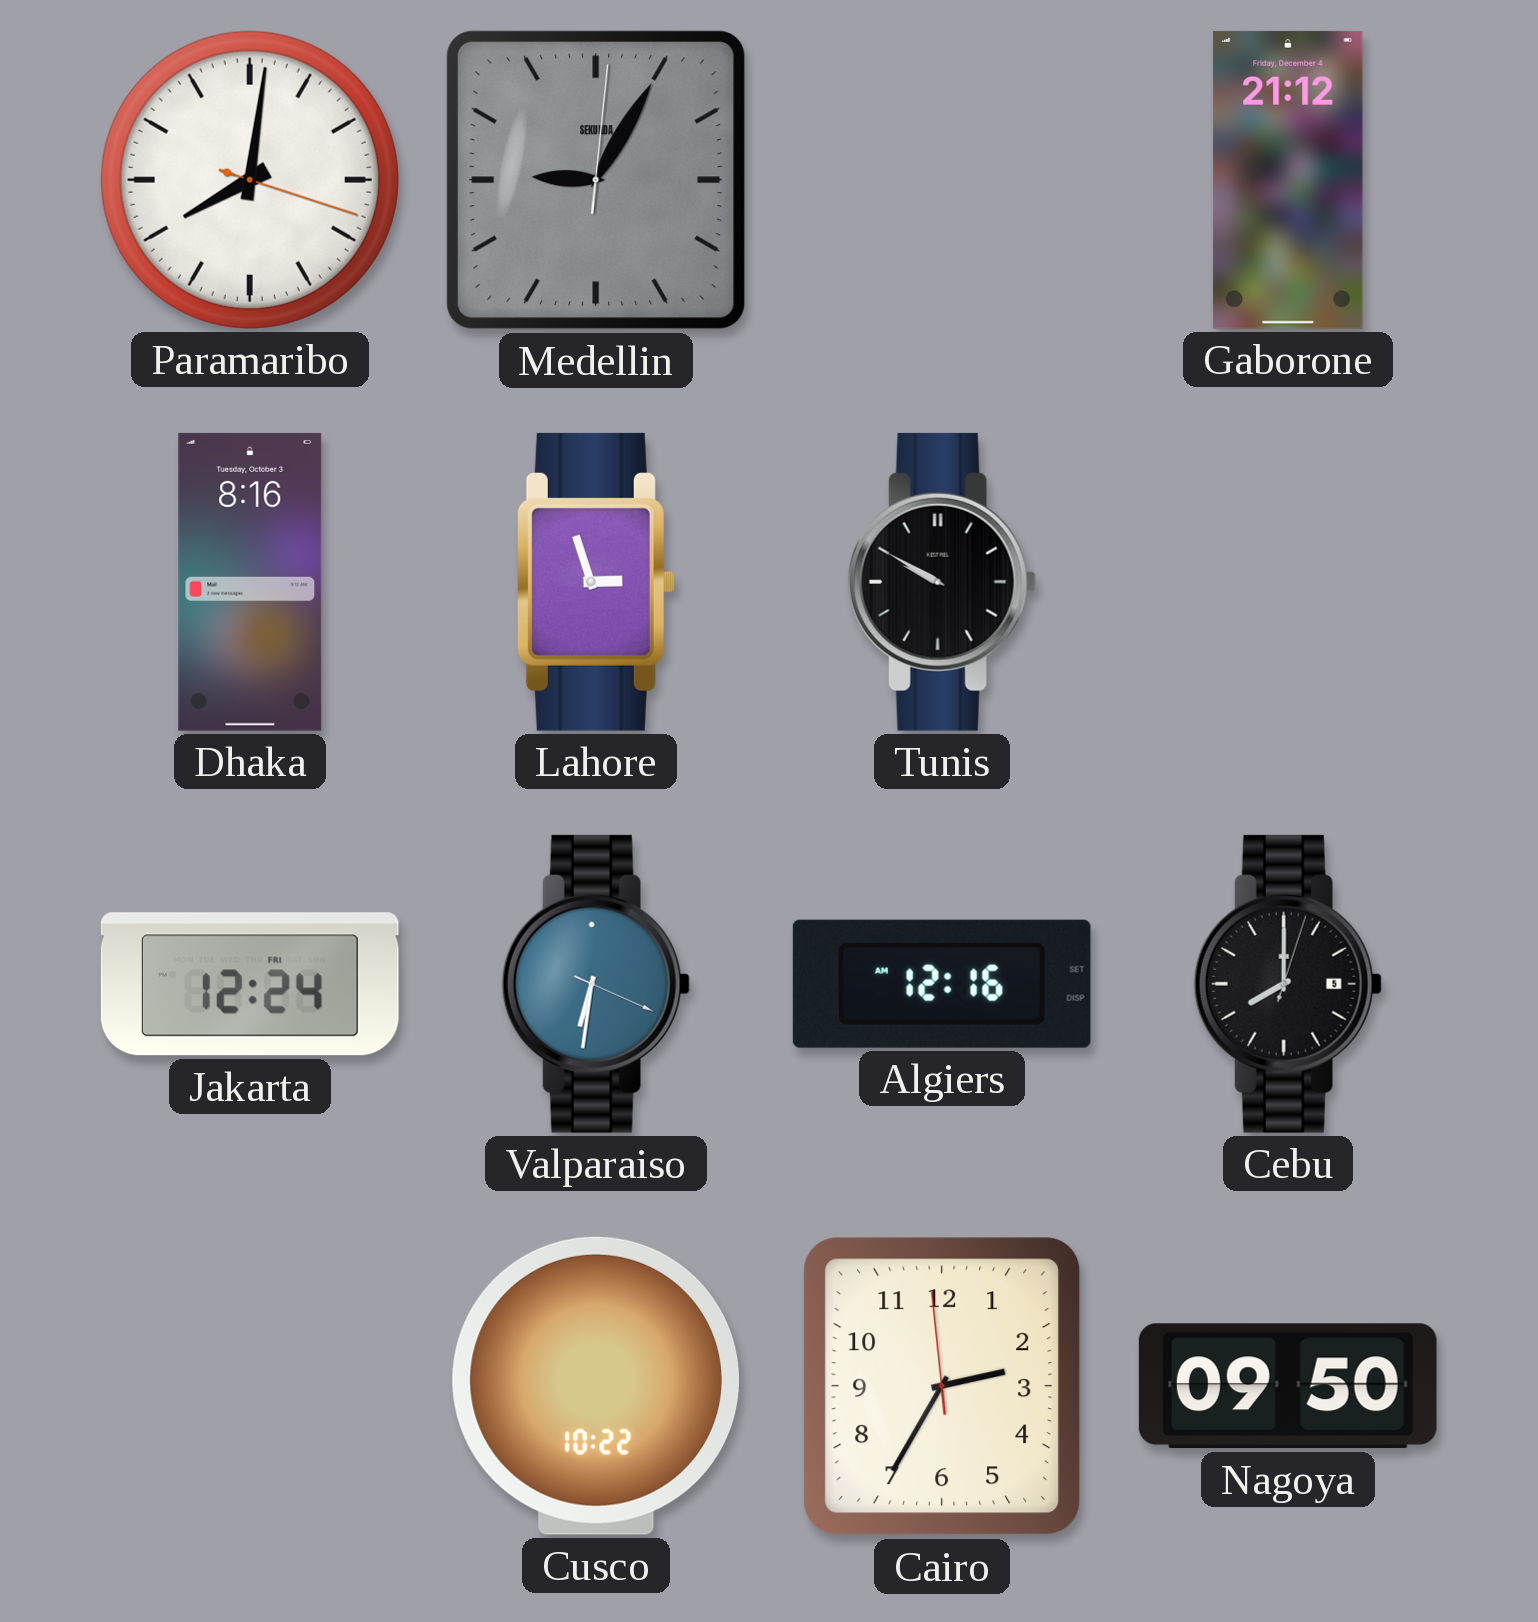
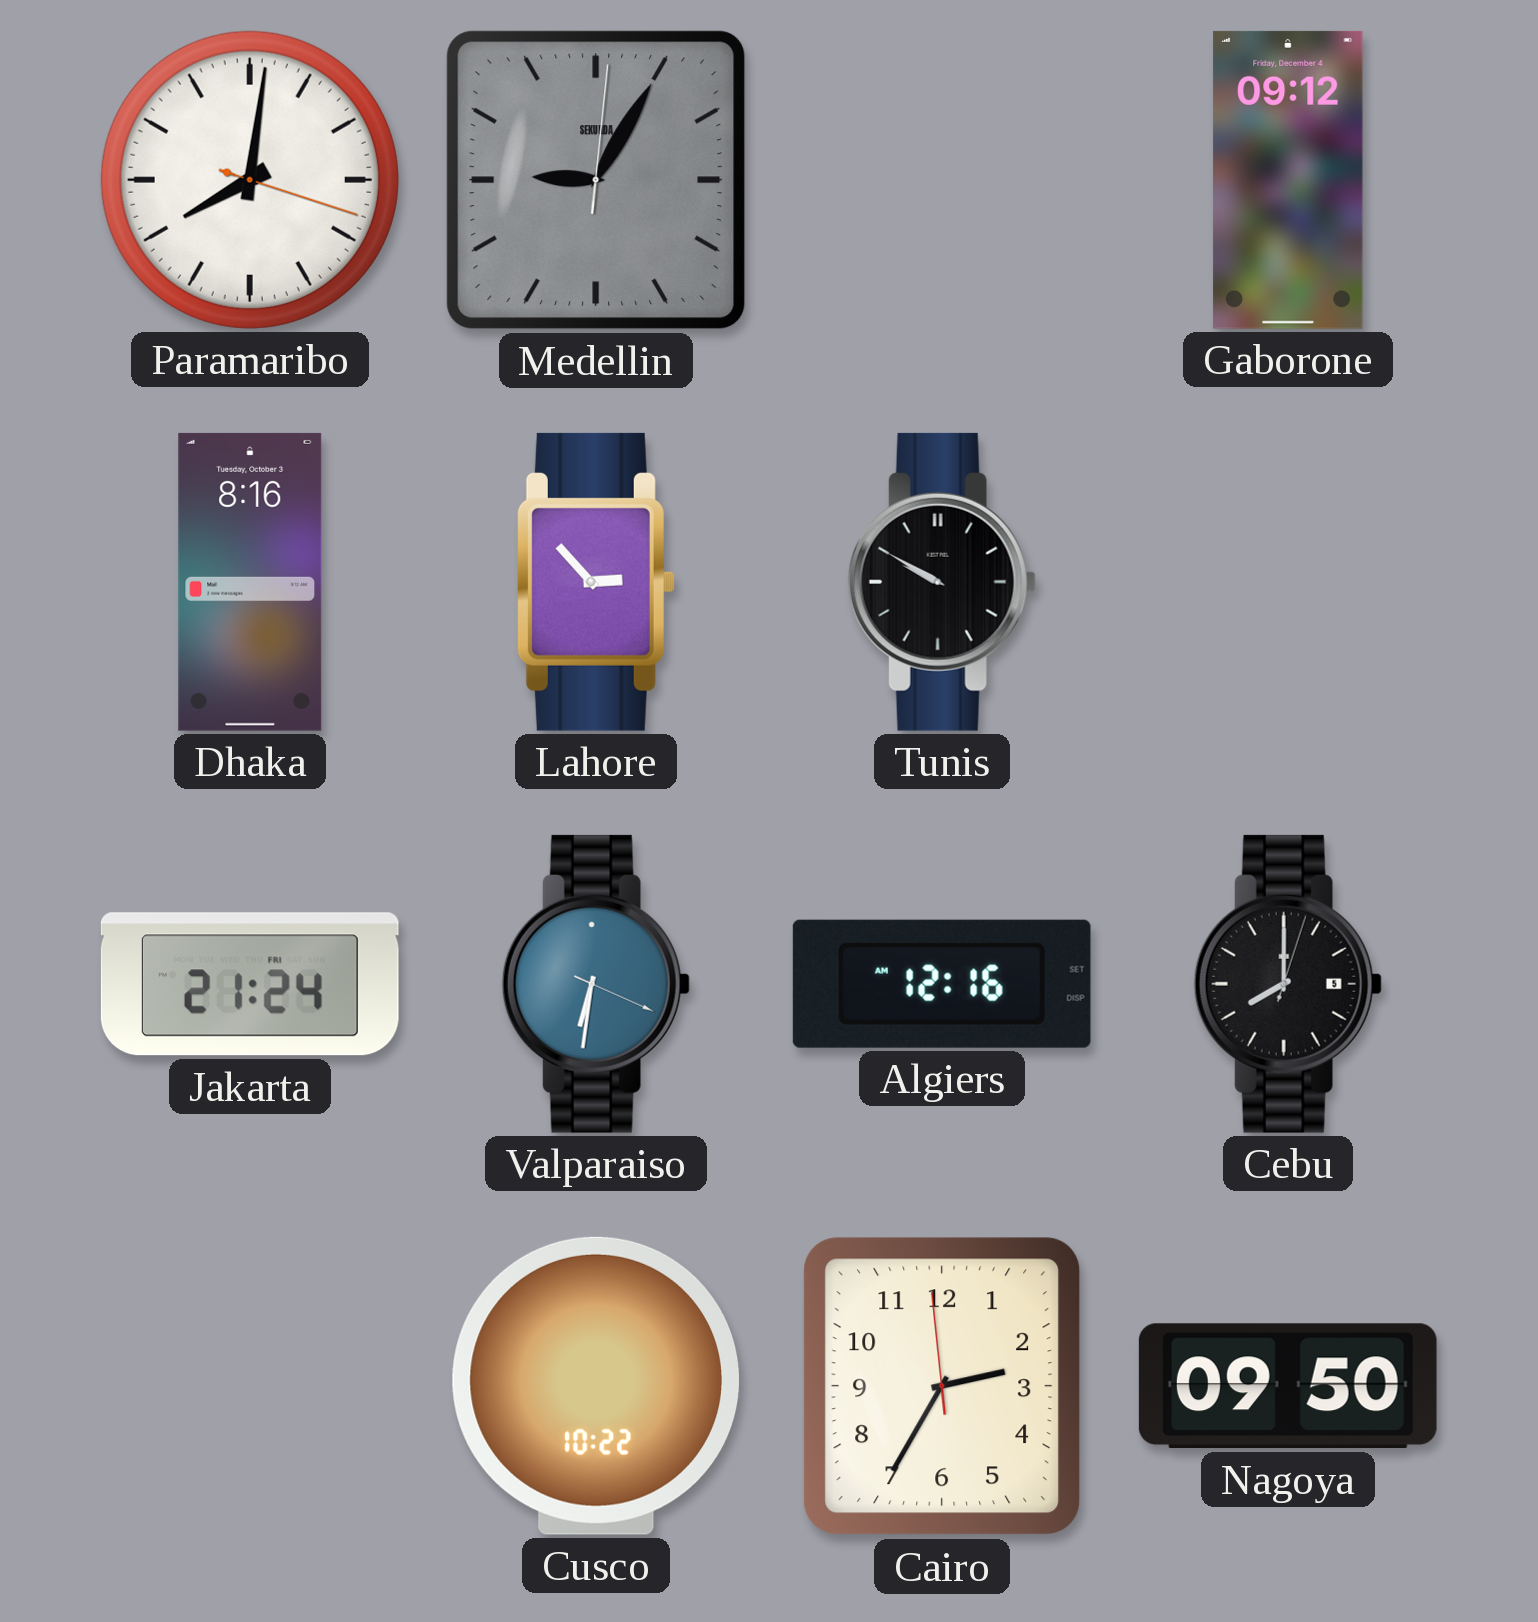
Gaborone: 21:12 -> 09:12 (1288, 180)
Lahore: 2:57 -> 2:53 (596, 582)
Jakarta: 12:24 -> 21:24 (250, 984)
